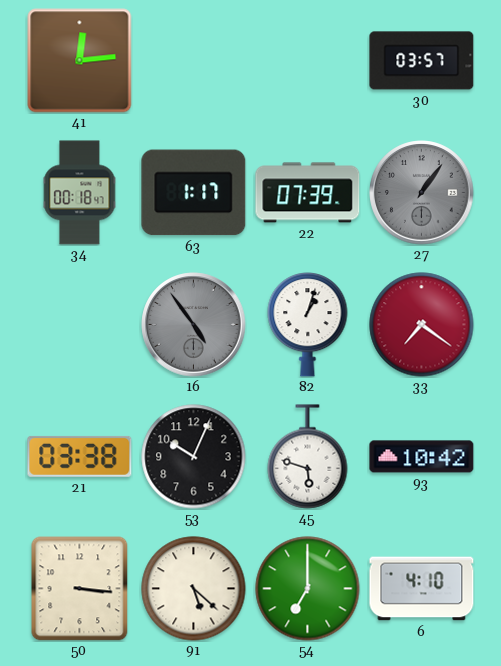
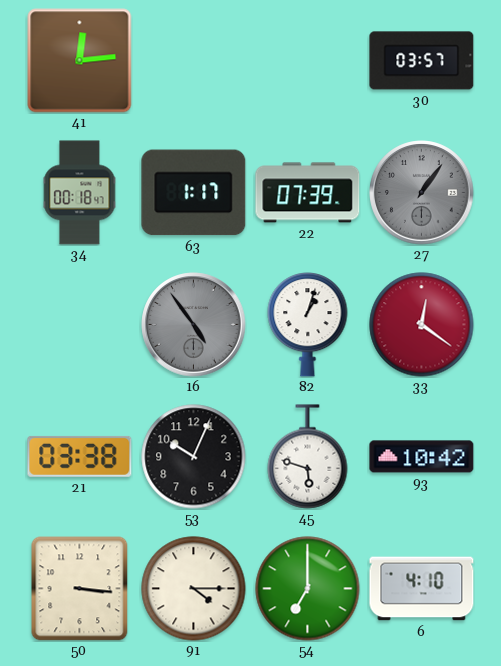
33: 7:21 -> 12:21 (422, 325)
91: 5:22 -> 4:15 (194, 589)
